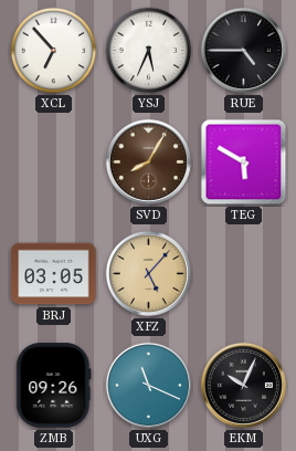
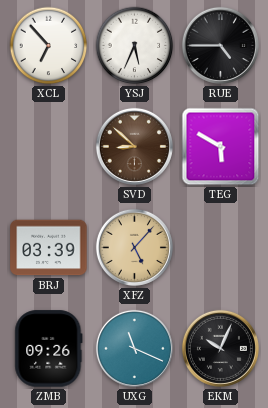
SVD: 8:05 -> 8:52 (134, 146)
BRJ: 03:05 -> 03:39 (49, 248)
